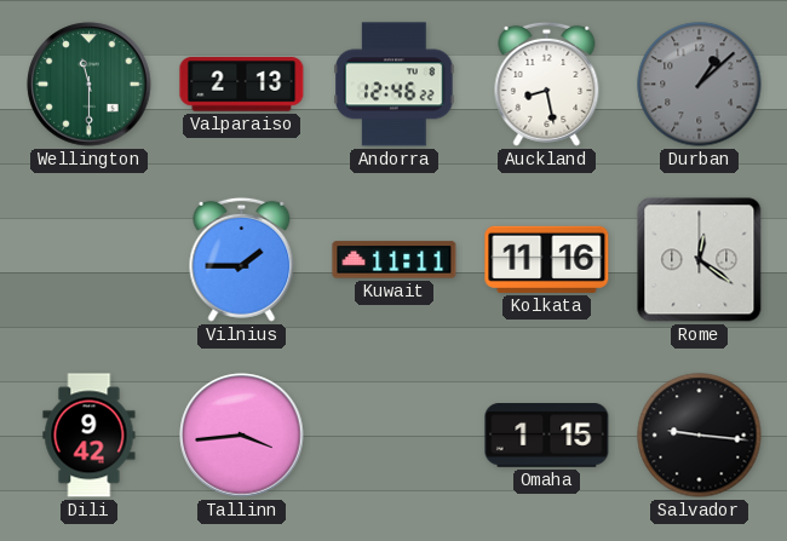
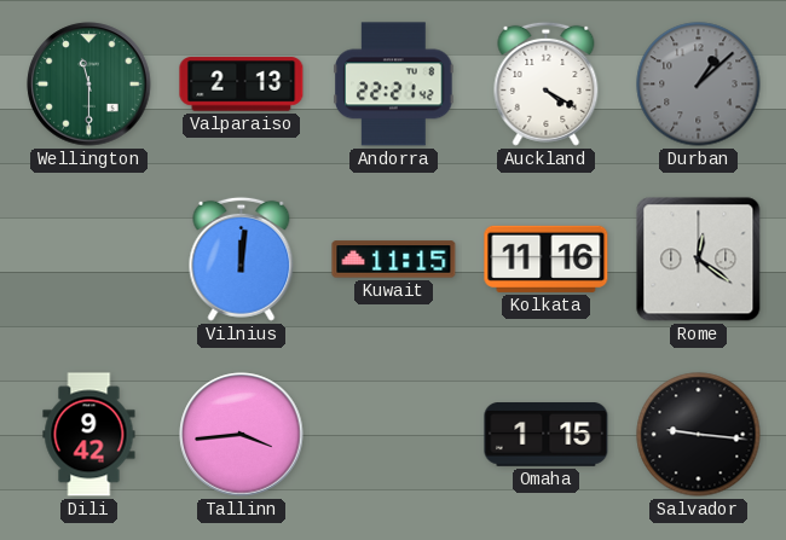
Andorra: 12:46 -> 22:21 (394, 85)
Auckland: 8:28 -> 4:20 (547, 83)
Vilnius: 1:45 -> 12:01 (242, 259)
Kuwait: 11:11 -> 11:15 (394, 260)
